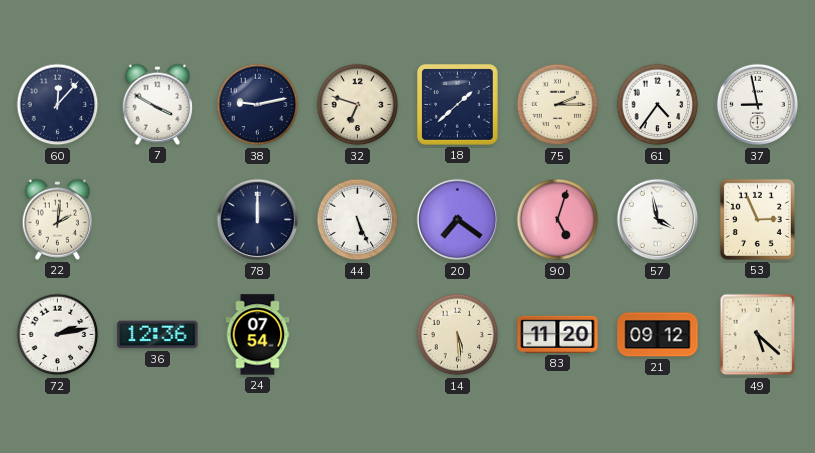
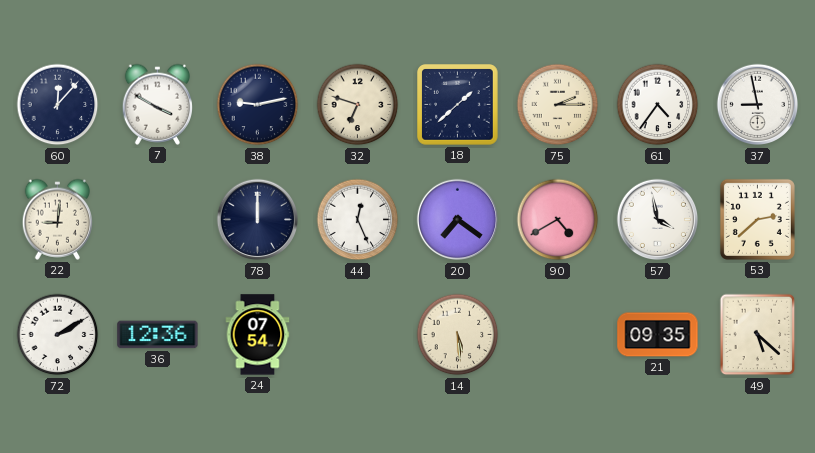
22: 2:01 -> 9:01 (57, 219)
44: 5:26 -> 12:26 (358, 220)
90: 5:03 -> 4:40 (558, 220)
53: 2:56 -> 2:38 (757, 219)
72: 2:13 -> 2:10 (58, 335)
83: 11:20 -> none (558, 334)
21: 09:12 -> 09:35 (658, 335)
